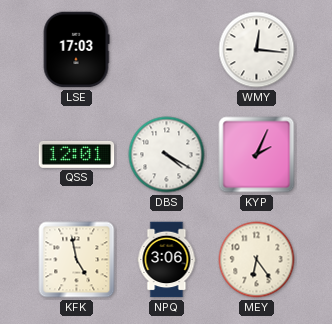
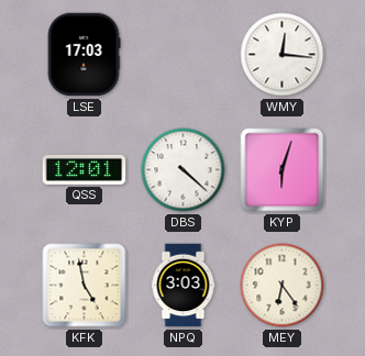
DBS: 4:20 -> 4:22 (184, 170)
KYP: 2:04 -> 6:03 (283, 170)
NPQ: 3:06 -> 3:03 (184, 286)
